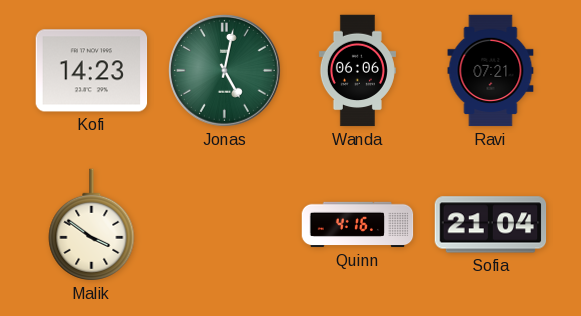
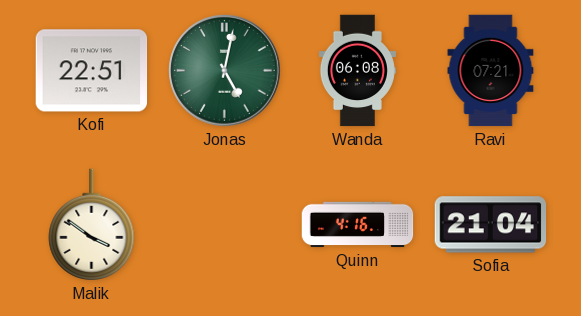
Kofi: 14:23 -> 22:51 (92, 71)
Wanda: 06:06 -> 06:08 (357, 71)
